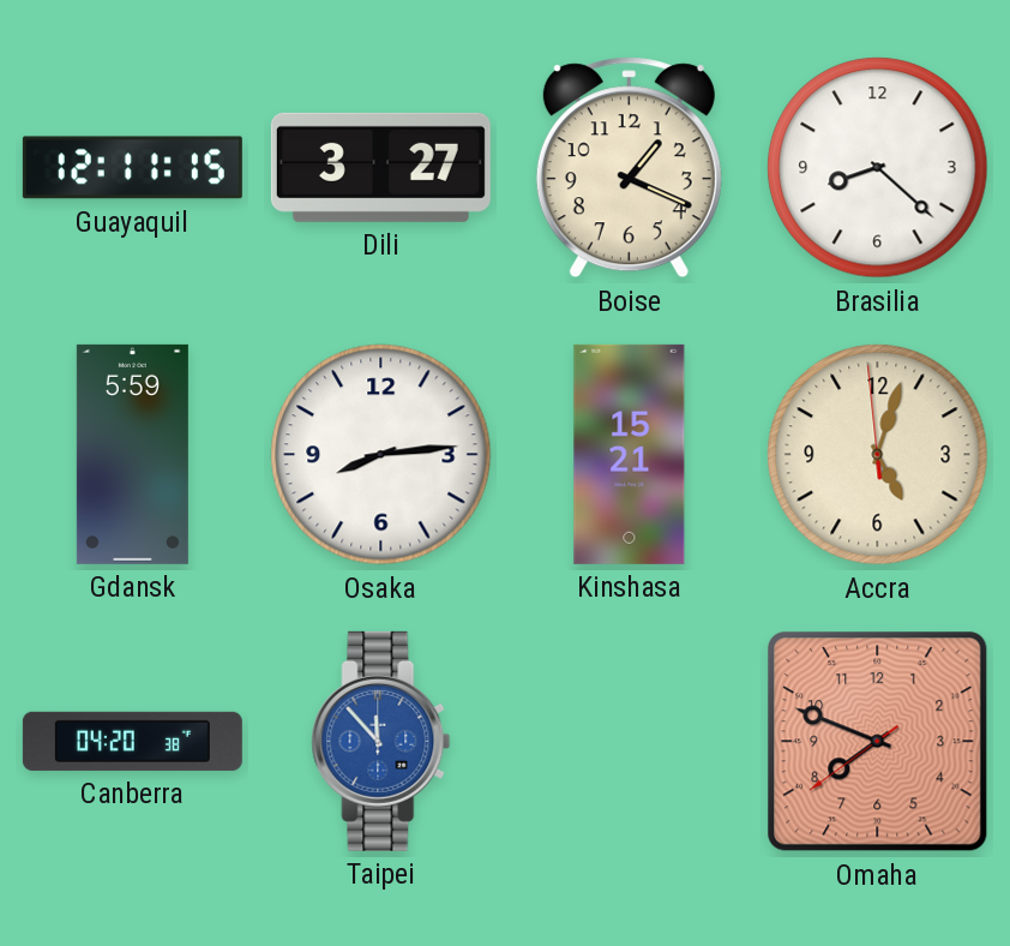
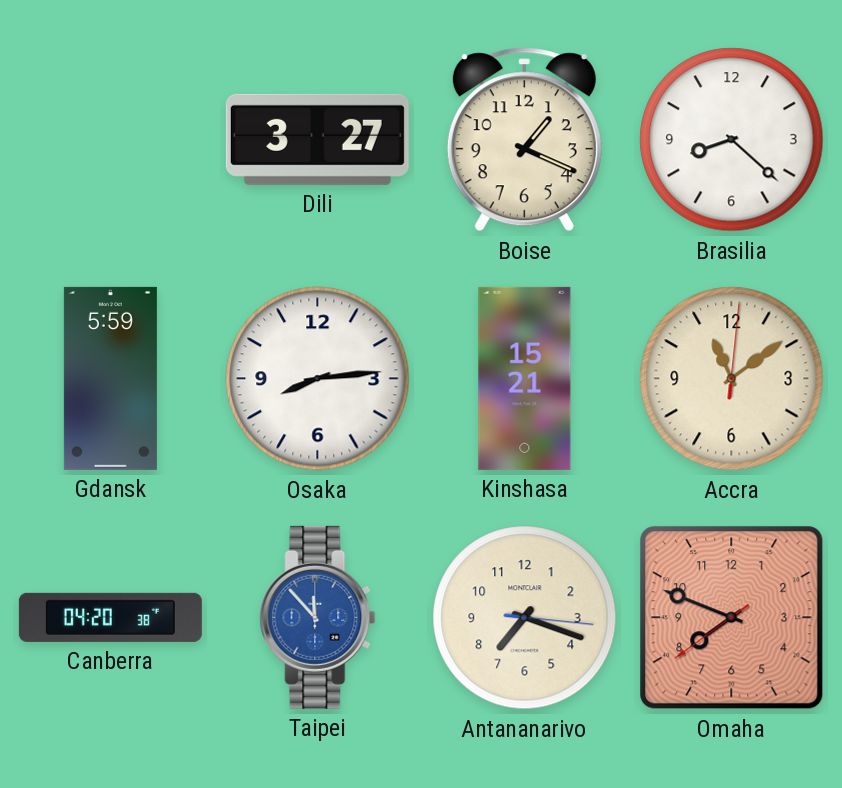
Guayaquil: 12:11 -> none (132, 168)
Accra: 5:02 -> 11:09 (732, 379)
Antananarivo: none -> 7:18 (525, 618)
